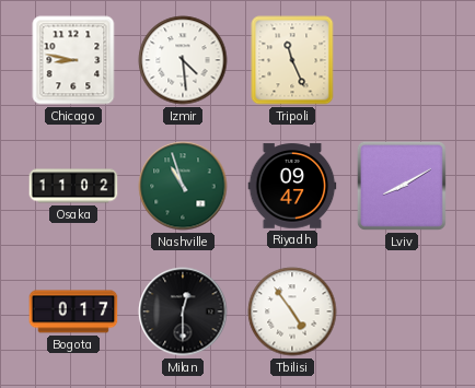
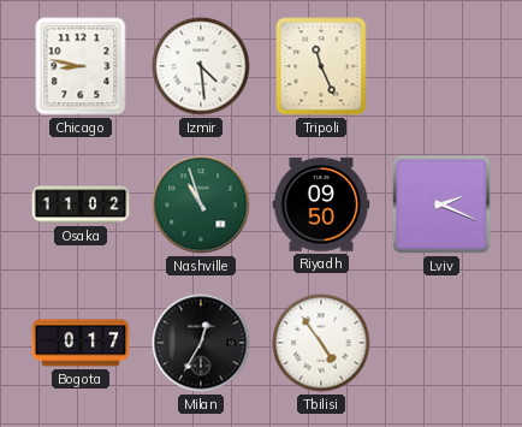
Riyadh: 09:47 -> 09:50 (321, 204)
Lviv: 8:10 -> 2:19 (441, 204)
Milan: 12:30 -> 12:35 (201, 343)
